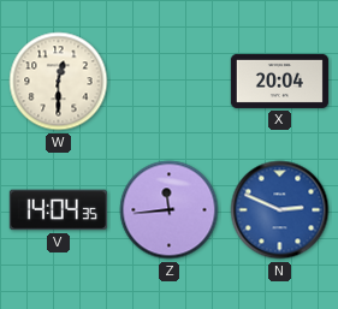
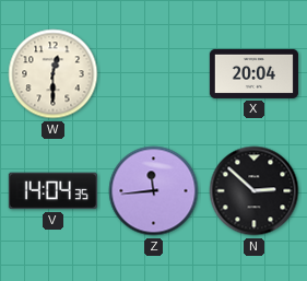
N: 2:49 -> 2:52 (255, 191)
N dial: blue -> black (255, 191)
